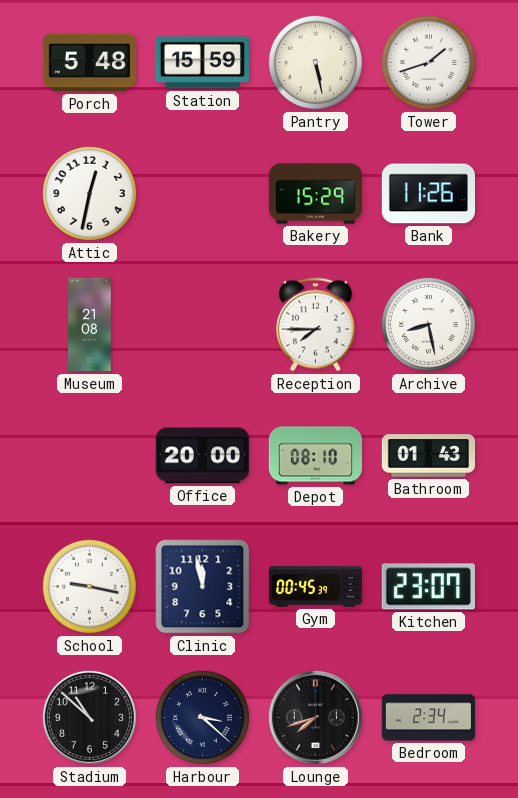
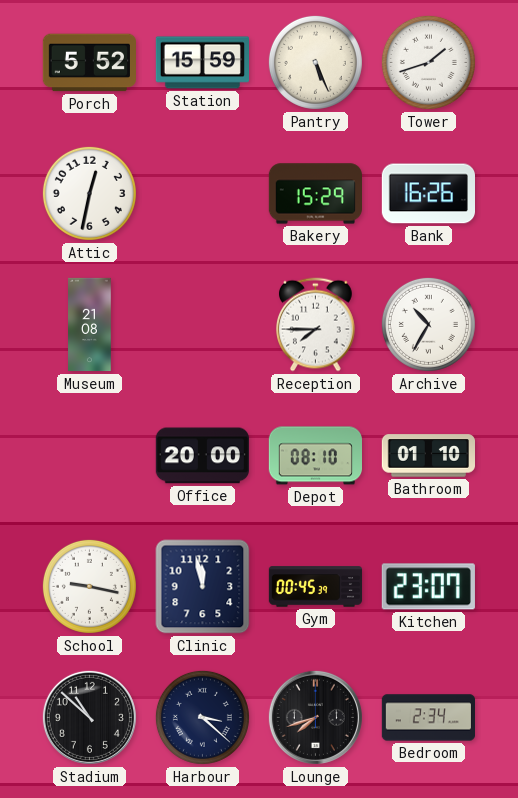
Porch: 5:48 -> 5:52 (89, 63)
Pantry: 5:28 -> 5:26 (315, 62)
Bank: 11:26 -> 16:26 (428, 194)
Archive: 8:28 -> 10:35 (428, 324)
Bathroom: 01:43 -> 01:10 (428, 456)
